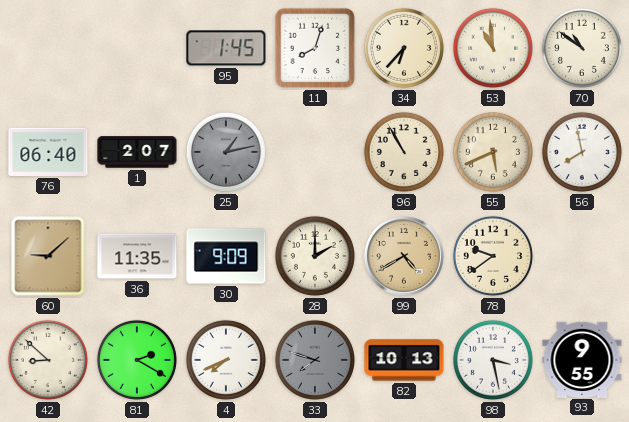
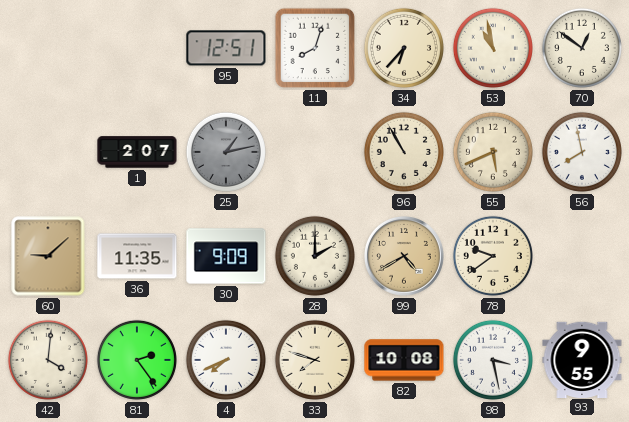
95: 1:45 -> 12:51 (226, 48)
53: 10:59 -> 10:58 (493, 48)
70: 10:51 -> 12:51 (582, 48)
76: 06:40 -> none (48, 152)
42: 8:52 -> 4:01 (48, 360)
81: 2:20 -> 2:24 (137, 360)
33 dial: grey -> cream (315, 360)
82: 10:13 -> 10:08 (404, 360)
